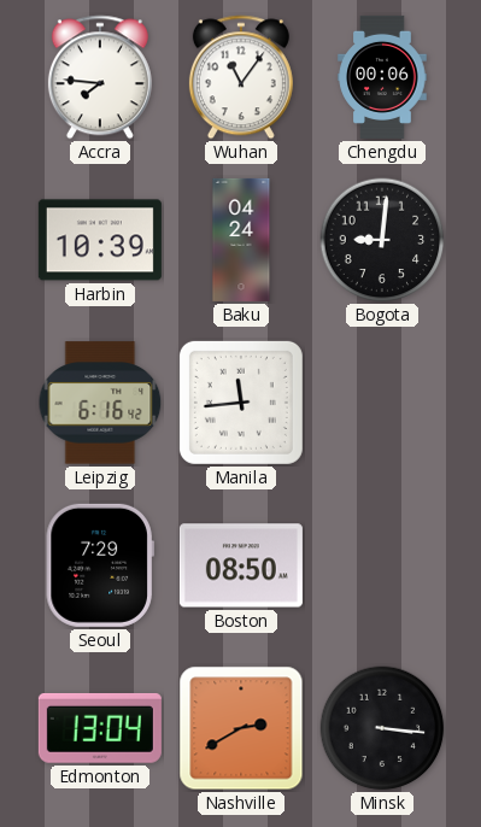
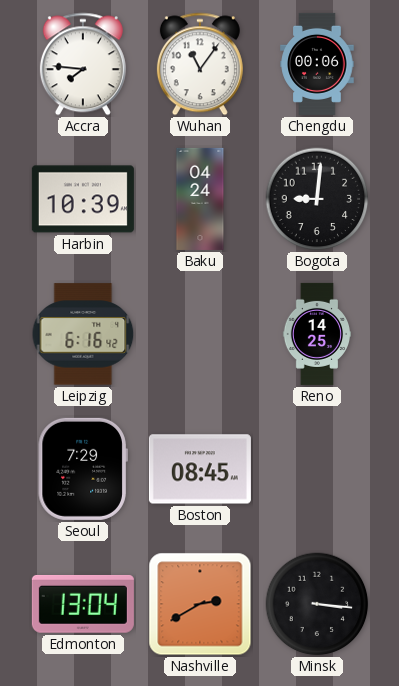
Manila: 11:44 -> none (241, 403)
Reno: none -> 14:25 (316, 334)
Boston: 08:50 -> 08:45 (200, 469)
